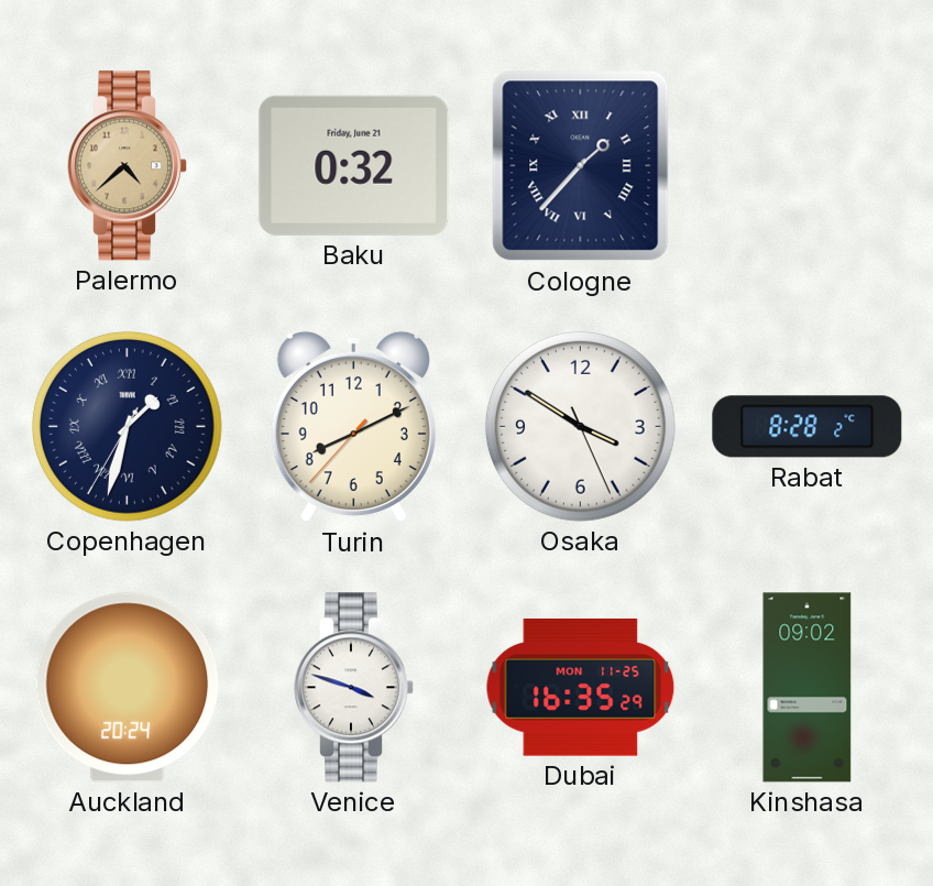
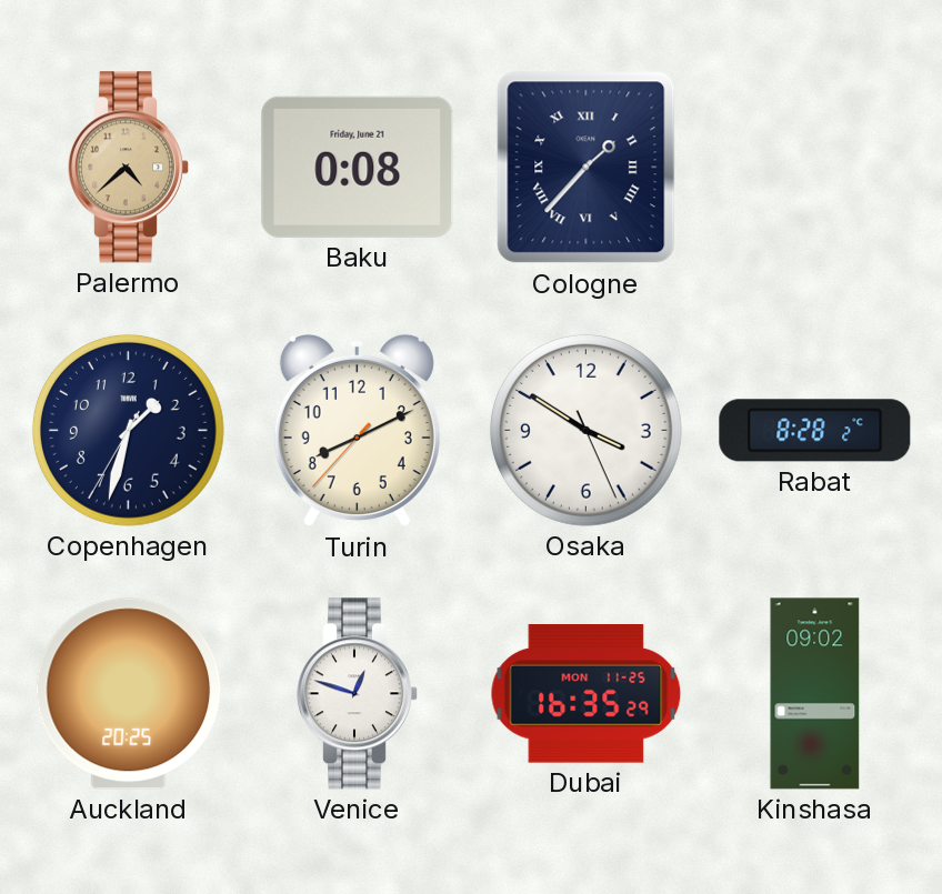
Baku: 0:32 -> 0:08 (358, 167)
Copenhagen numerals: Roman -> Arabic (128, 430)
Auckland: 20:24 -> 20:25 (129, 694)
Venice: 3:48 -> 12:48 (358, 694)
